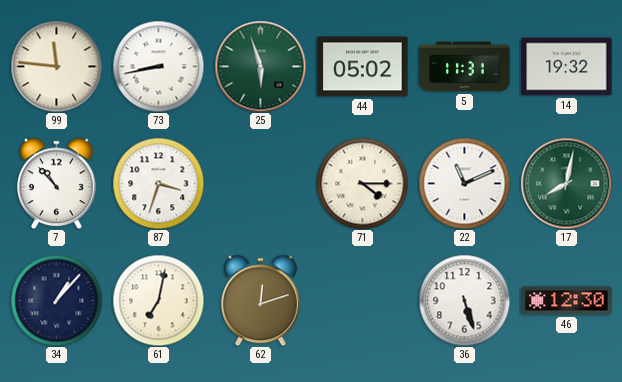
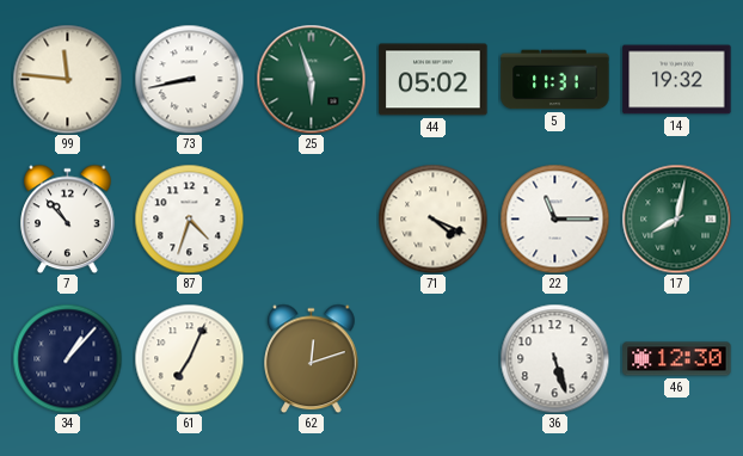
87: 3:33 -> 4:33 (189, 218)
71: 4:15 -> 4:19 (432, 218)
22: 11:11 -> 11:15 (554, 218)
61: 7:02 -> 7:04 (189, 358)
